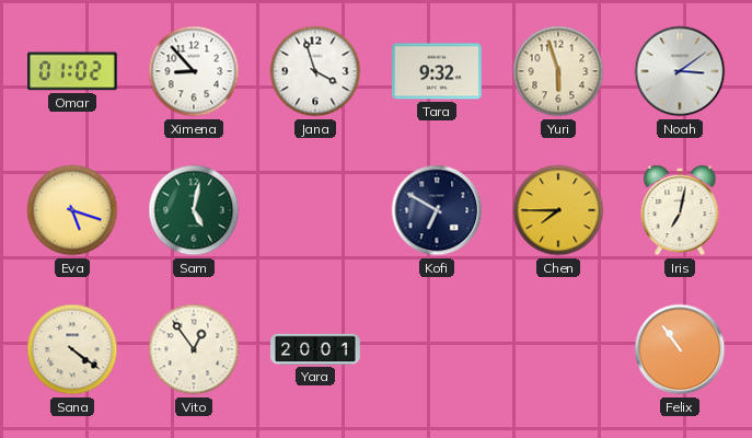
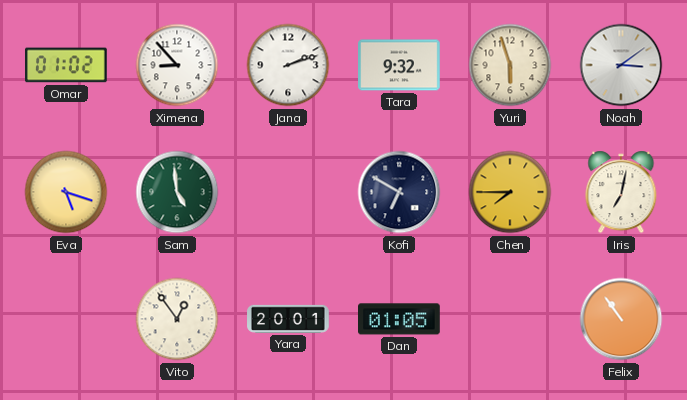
Jana: 3:57 -> 2:12 (288, 65)
Sam: 5:02 -> 4:59 (177, 192)
Sana: 4:21 -> none (72, 349)
Dan: none -> 01:05 (400, 319)
